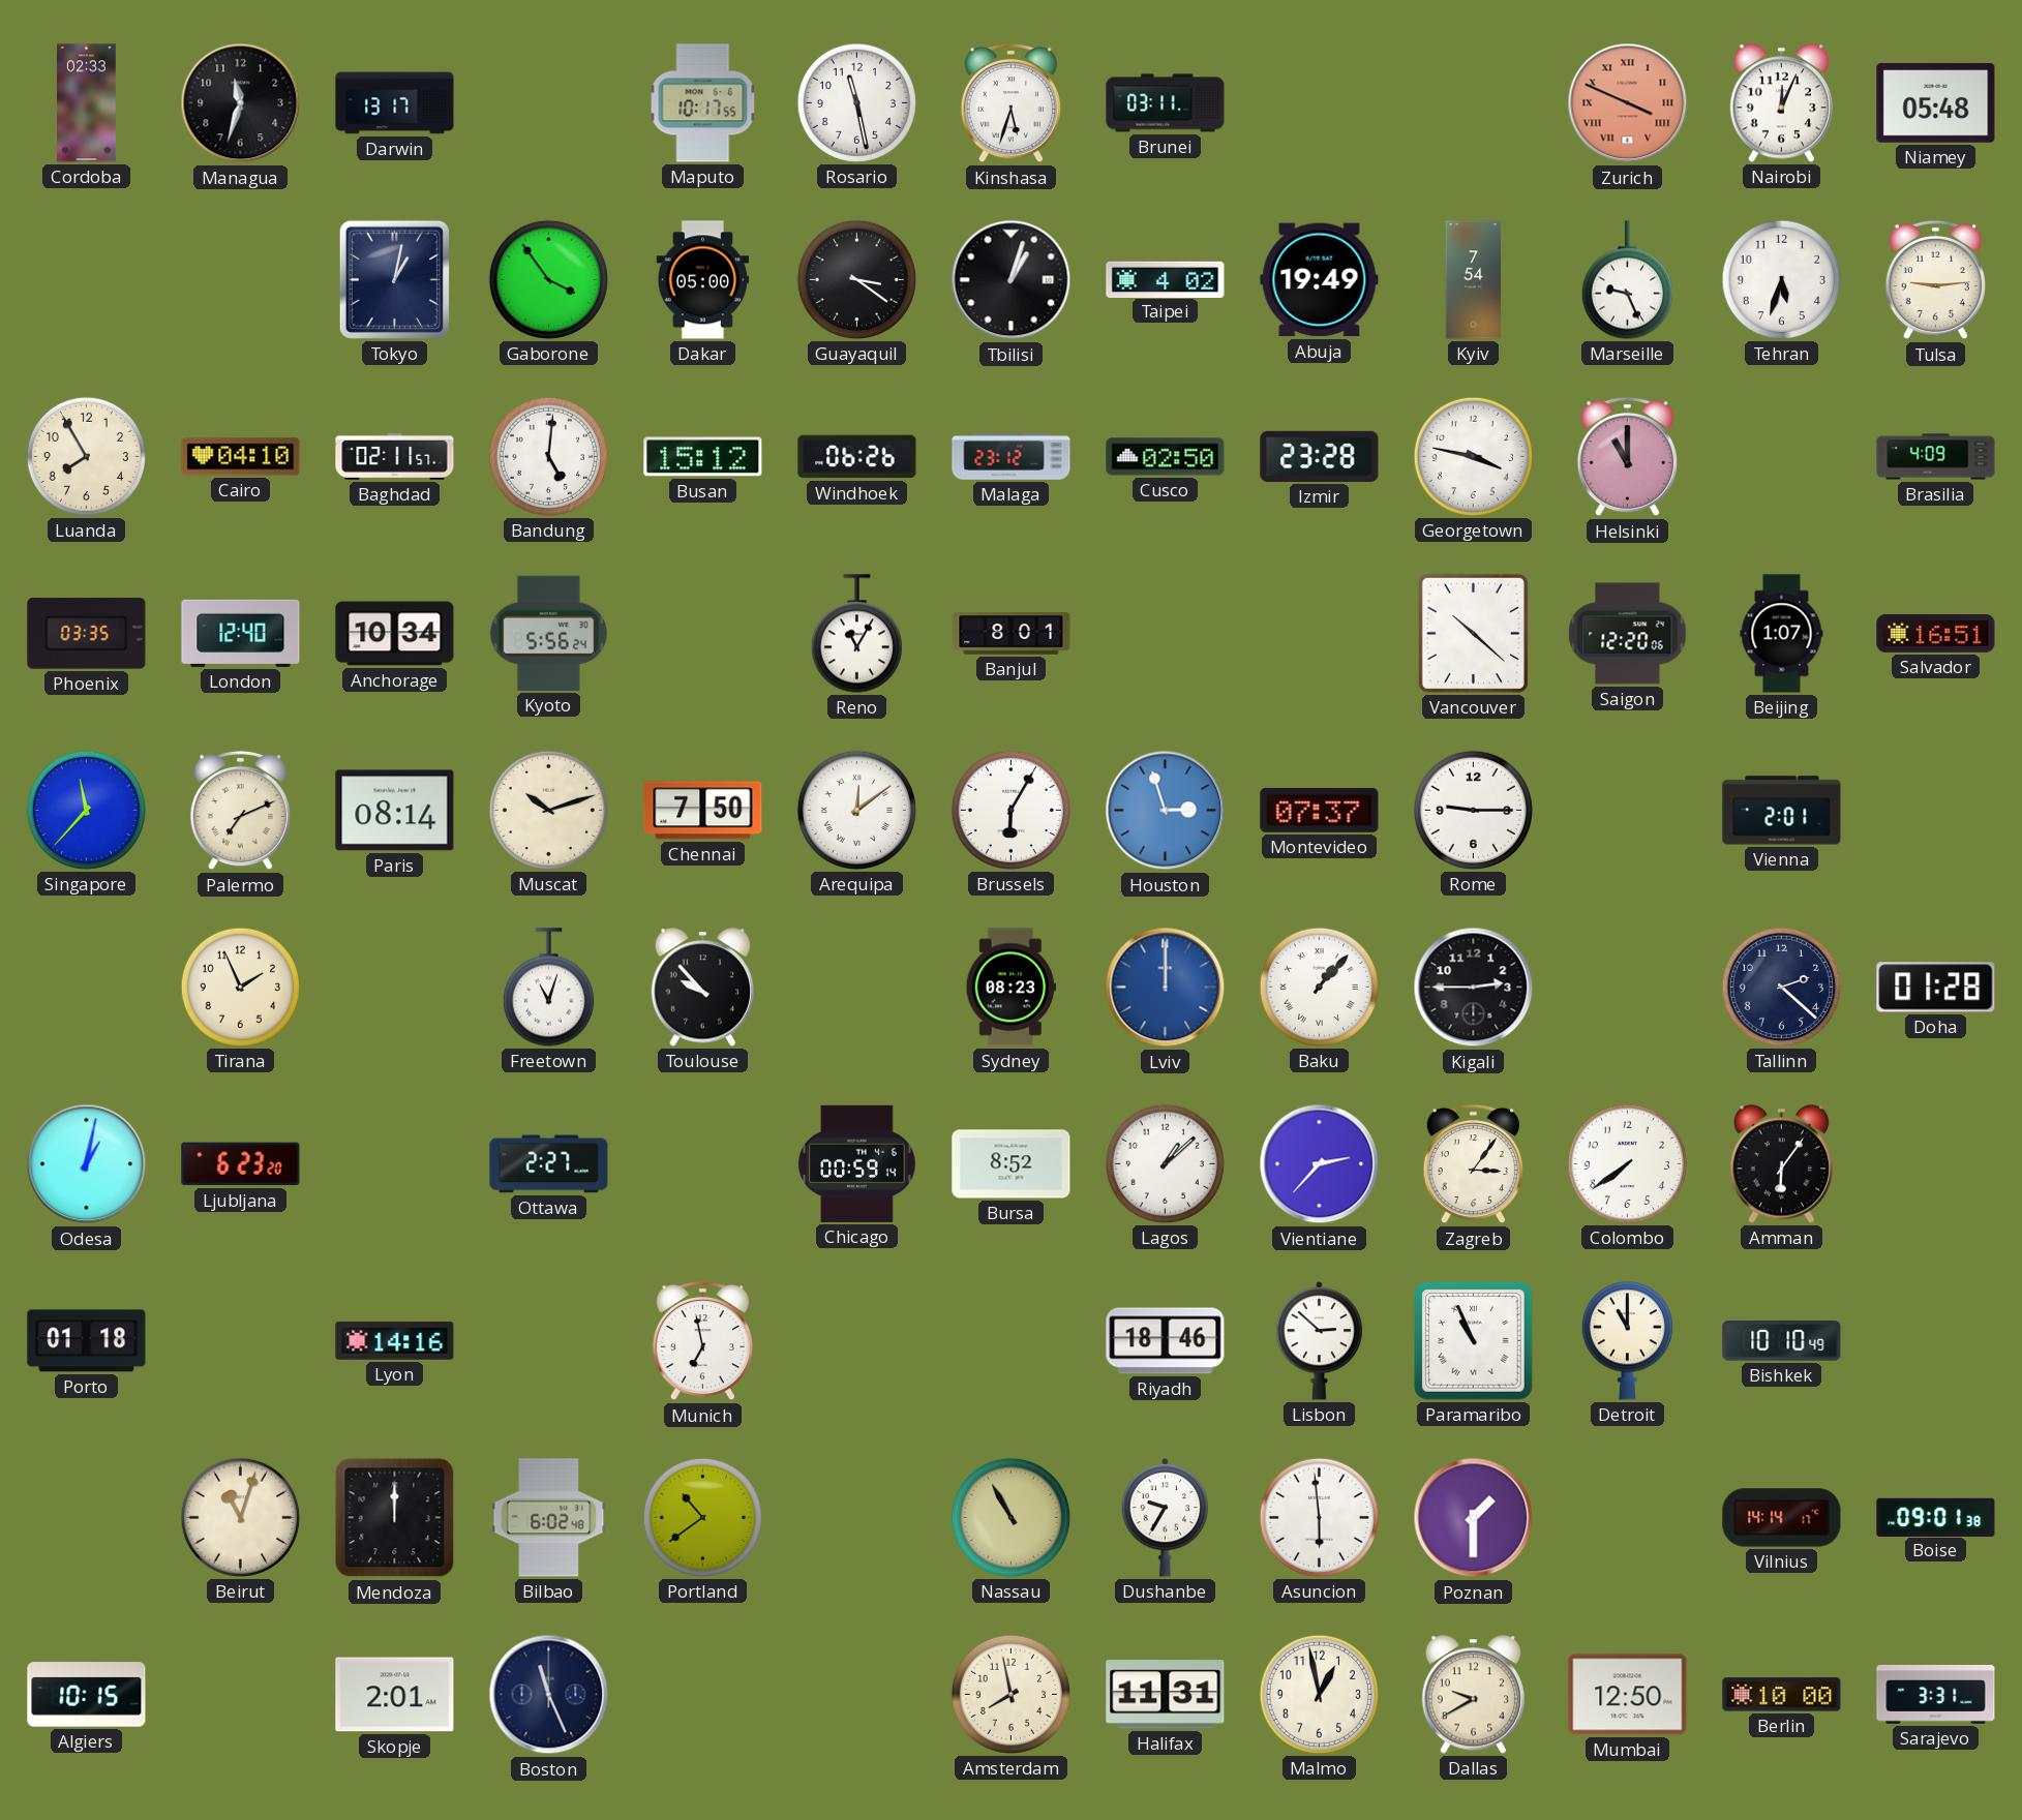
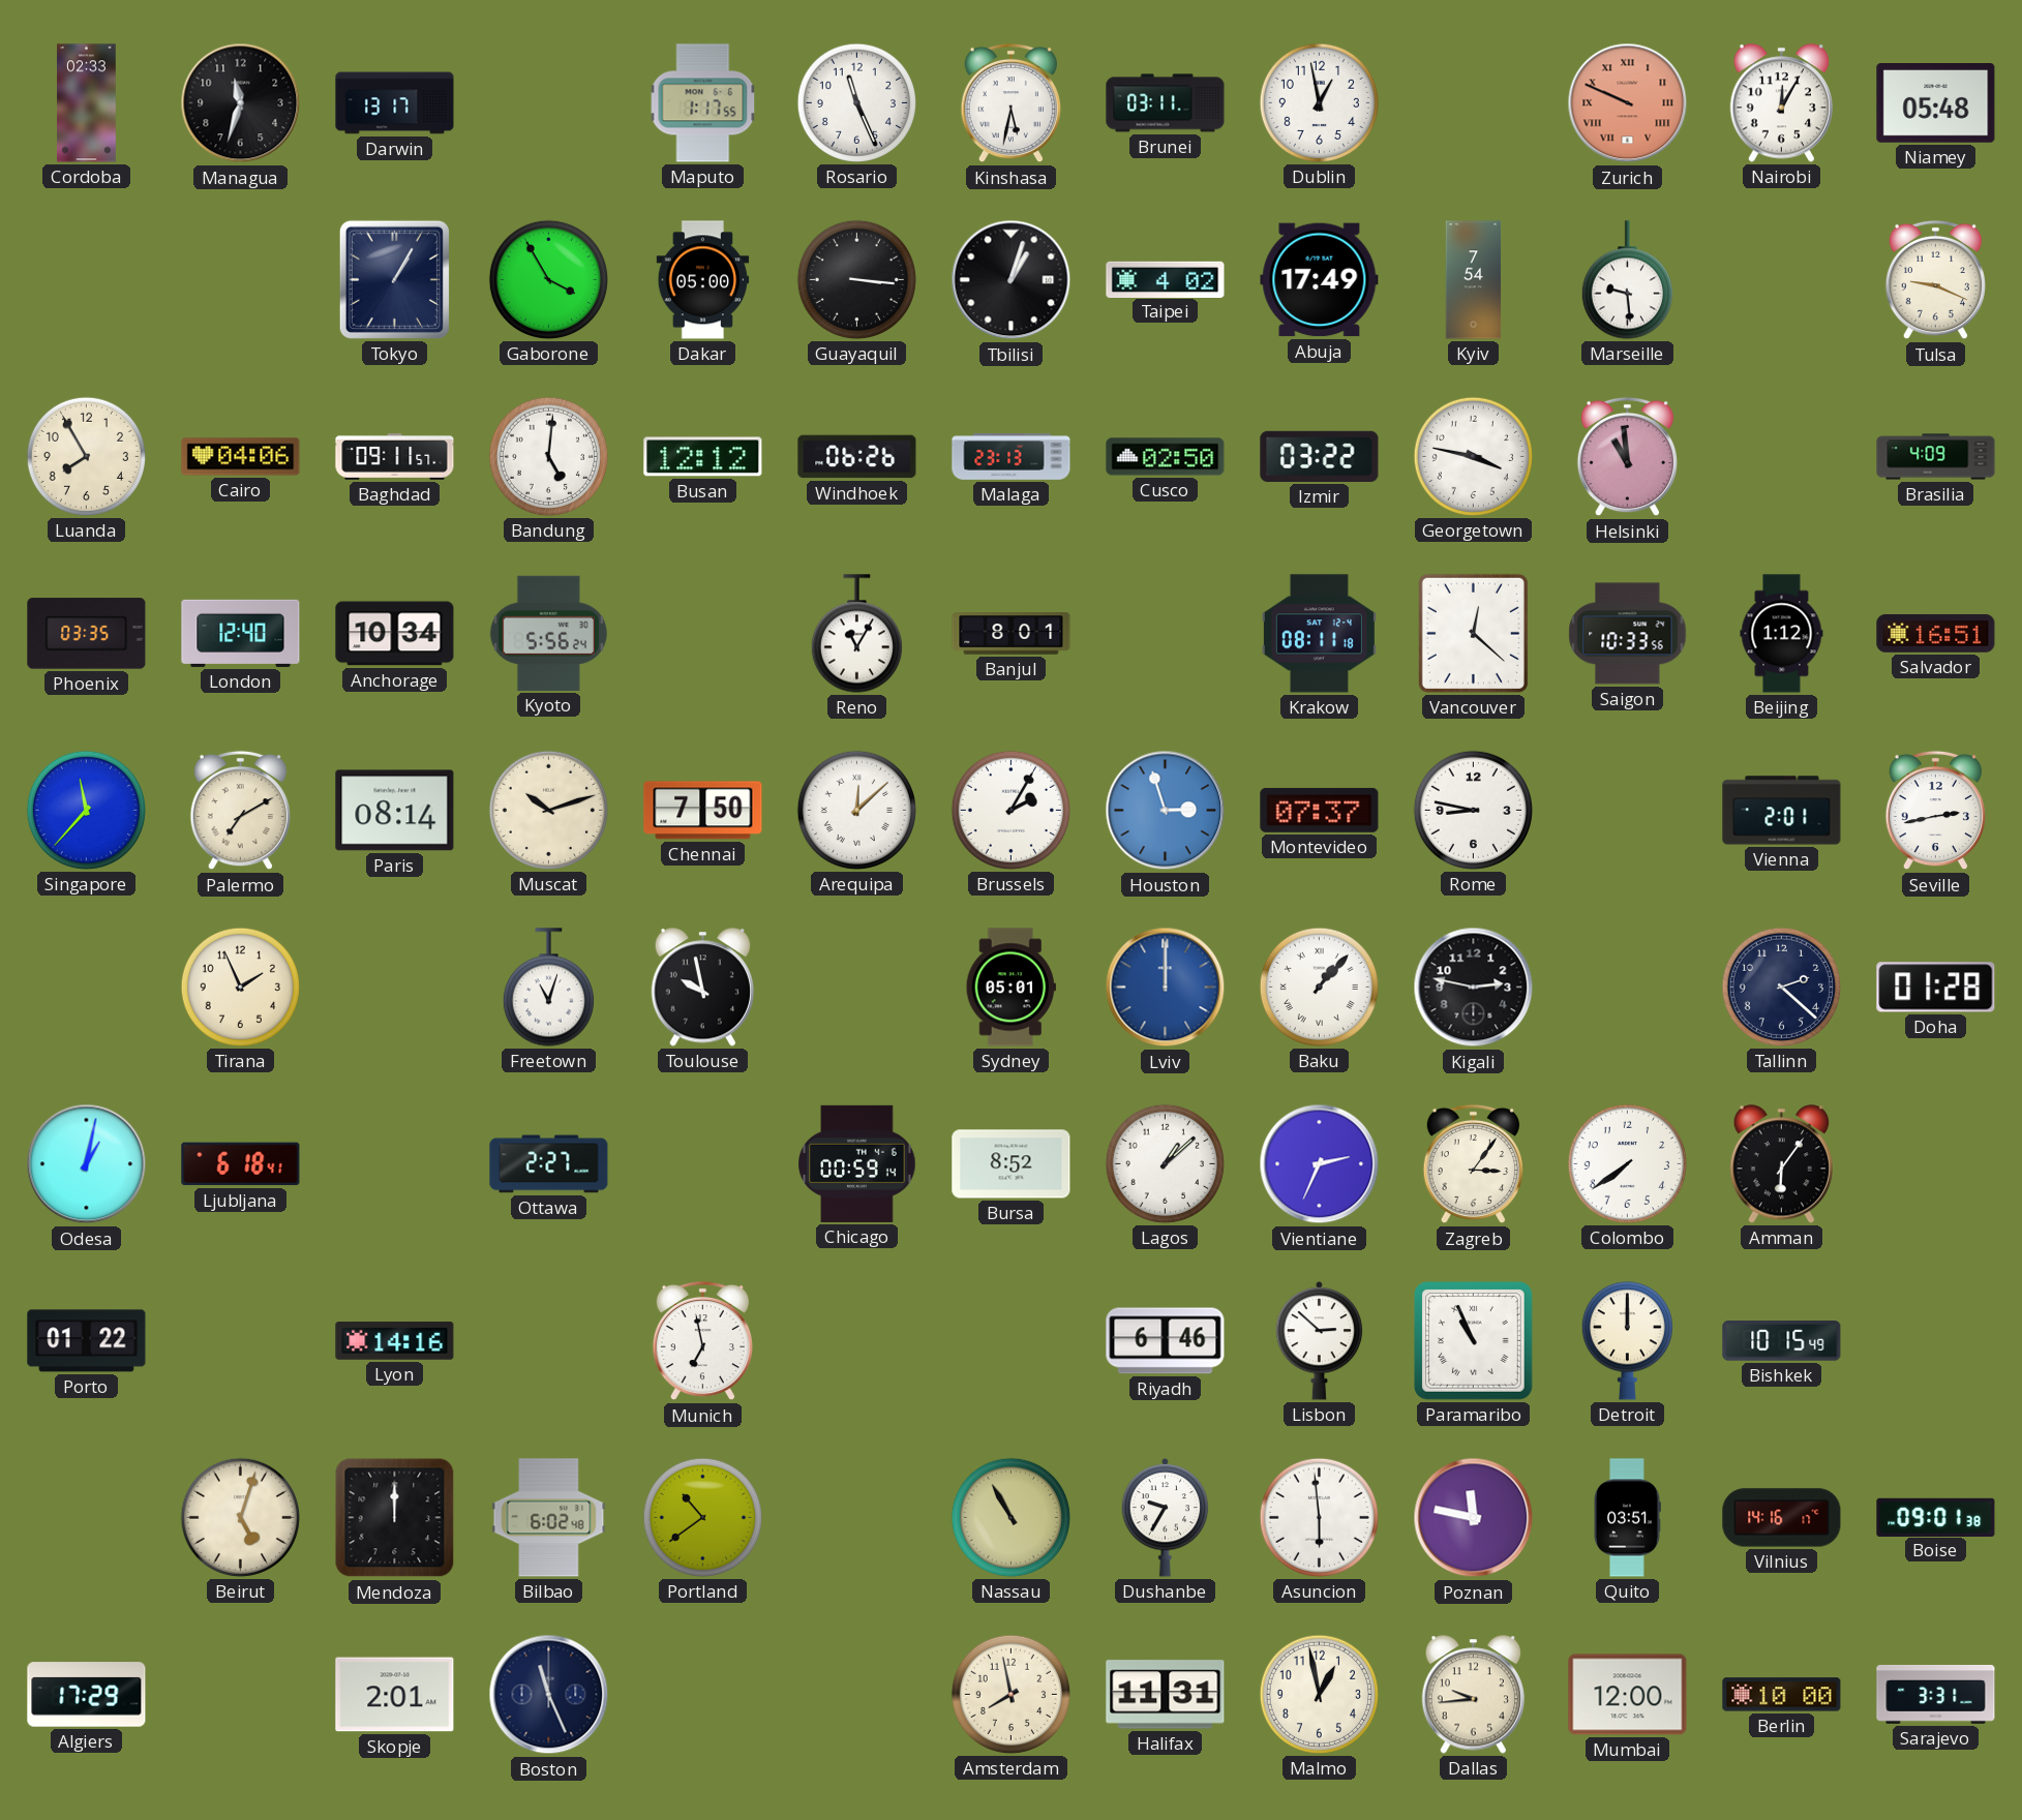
Maputo: 10:17 -> 1:17 (703, 103)
Rosario: 11:28 -> 11:26 (856, 102)
Kinshasa: 5:33 -> 5:32 (1010, 103)
Dublin: none -> 12:58 (1319, 102)
Zurich: 3:49 -> 9:49 (1628, 103)
Nairobi: 12:04 -> 12:05 (1781, 103)
Tokyo: 1:02 -> 1:05 (394, 279)
Gaborone: 3:54 -> 3:55 (548, 279)
Guayaquil: 3:21 -> 3:16 (856, 279)
Abuja: 19:49 -> 17:49 (1320, 280)
Marseille: 9:26 -> 9:29 (1627, 280)
Tehran: 5:33 -> none (1781, 279)
Tulsa: 9:14 -> 9:19 (1935, 280)
Cairo: 04:10 -> 04:06 (241, 457)
Baghdad: 02:11 -> 09:11 (395, 457)
Busan: 15:12 -> 12:12 (703, 457)
Malaga: 23:12 -> 23:13 (1012, 457)
Izmir: 23:28 -> 03:22 (1320, 456)
Helsinki: 11:00 -> 10:59 (1627, 457)
Krakow: none -> 08:11 (1319, 634)
Vancouver: 10:22 -> 12:22 (1473, 633)
Saigon: 12:20 -> 10:33 (1628, 634)
Beijing: 1:07 -> 1:12 (1782, 634)
Palermo: 7:11 -> 7:10 (240, 811)
Arequipa: 12:09 -> 12:08 (856, 810)
Brussels: 6:05 -> 2:05 (1010, 810)
Rome: 9:15 -> 8:47 (1473, 810)
Seville: none -> 2:43 (1935, 811)
Toulouse: 9:53 -> 9:58 (702, 988)
Sydney: 08:23 -> 05:01 (1010, 988)
Kigali: 2:45 -> 2:47 (1474, 988)
Ljubljana: 6:23 -> 6:18 (241, 1164)
Vientiane: 2:37 -> 2:34 (1320, 1164)
Porto: 01:18 -> 01:22 (87, 1341)
Riyadh: 18:46 -> 6:46 (1166, 1341)
Detroit: 11:00 -> 12:00 (1627, 1341)
Bishkek: 10:10 -> 10:15 (1782, 1341)
Beirut: 11:03 -> 5:03 (240, 1517)
Poznan: 1:30 -> 11:47 (1474, 1518)
Quito: none -> 03:51 (1628, 1518)
Vilnius: 14:14 -> 14:16 (1782, 1518)
Algiers: 10:15 -> 17:29 (87, 1695)
Dallas: 9:40 -> 9:44 (1473, 1695)
Mumbai: 12:50 -> 12:00 (1628, 1695)
